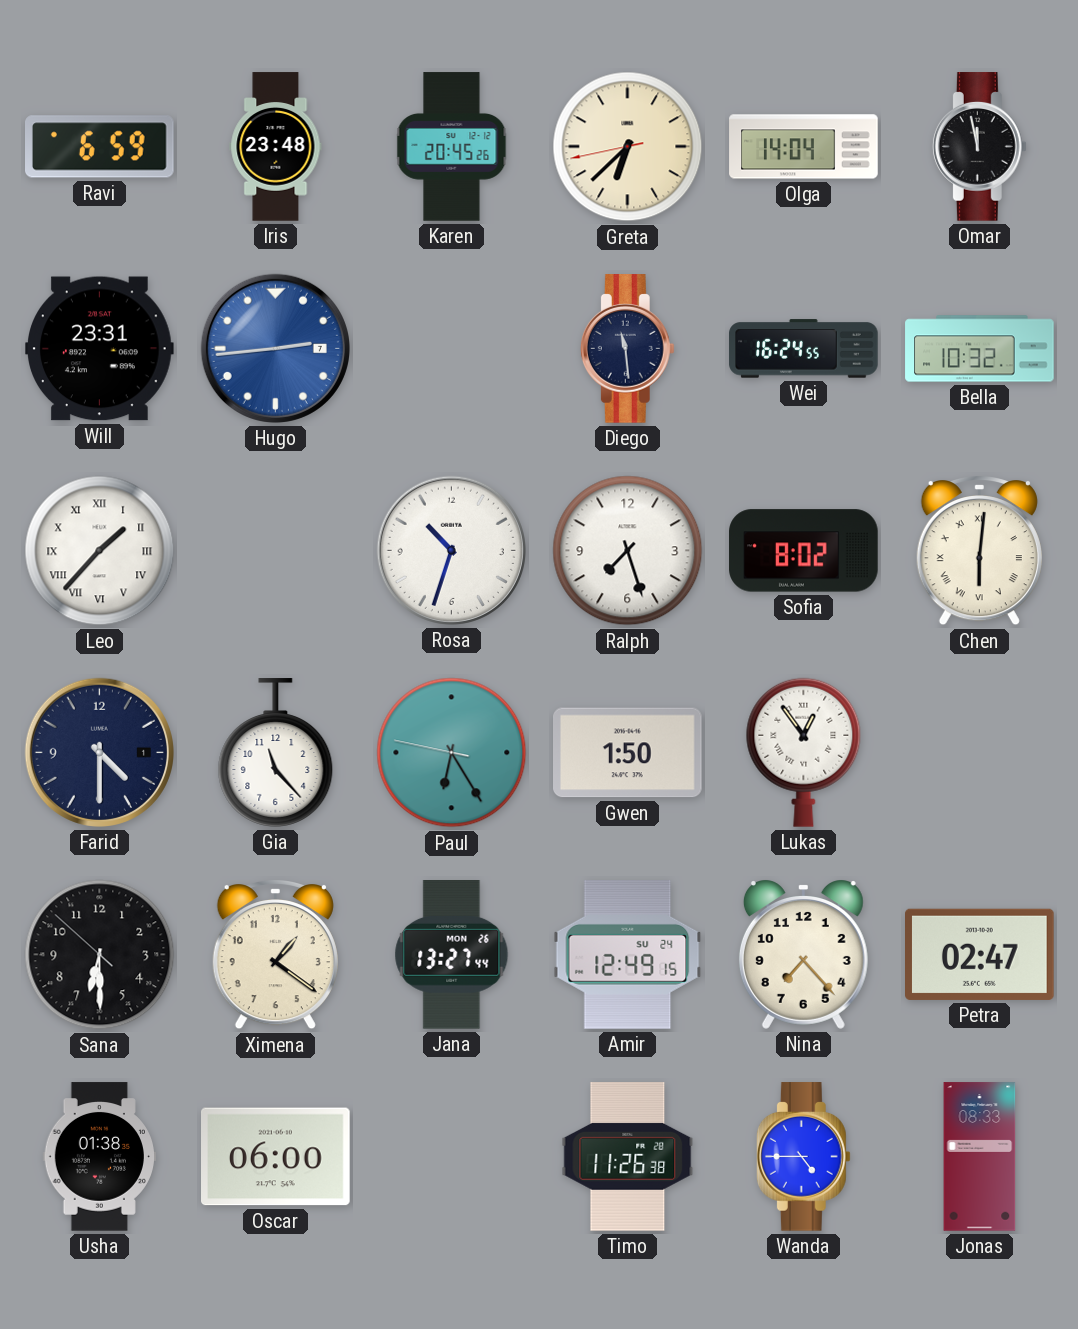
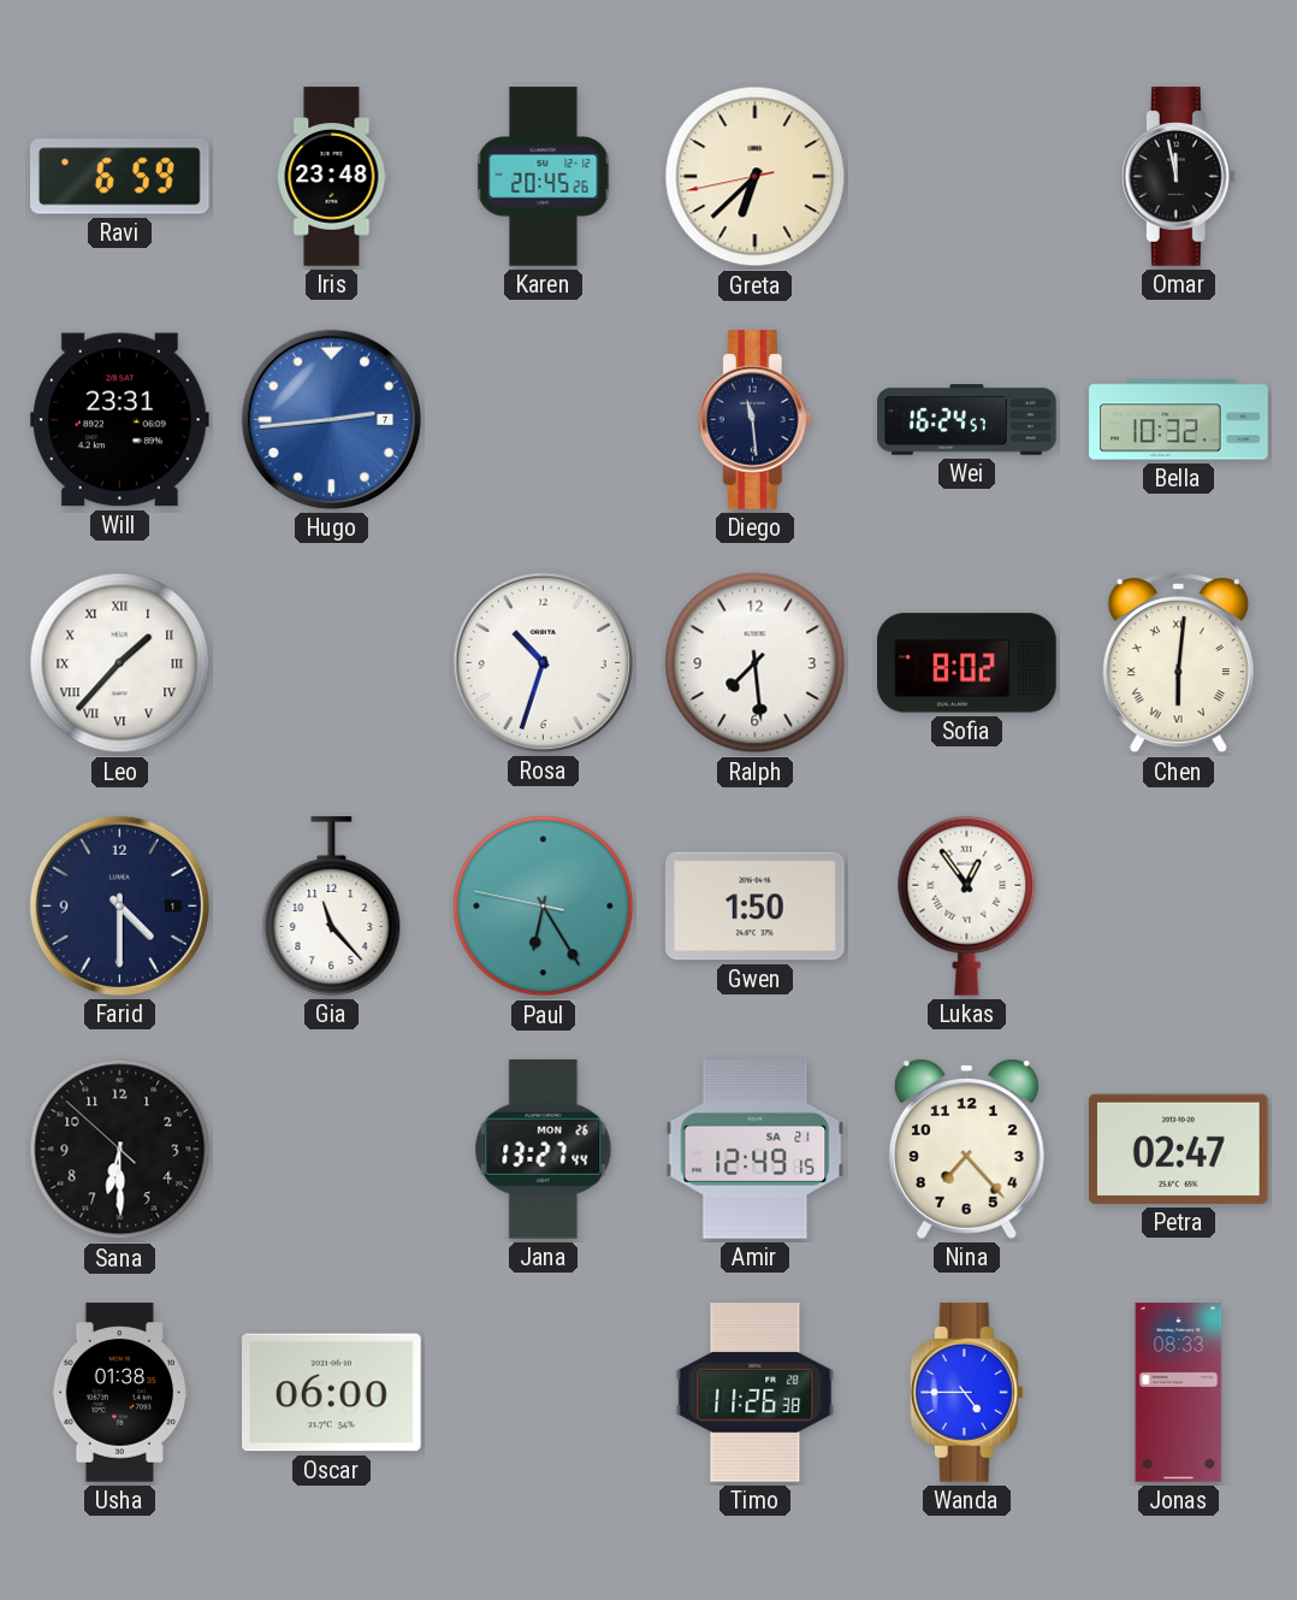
Olga: 14:04 -> none (804, 147)
Wei: 16:24:55 -> 16:24:57 (967, 420)
Ralph: 7:27 -> 7:29 (756, 663)
Ximena: 1:21 -> none (275, 955)
Amir date: SU 24 -> SA 21 (756, 1150)
